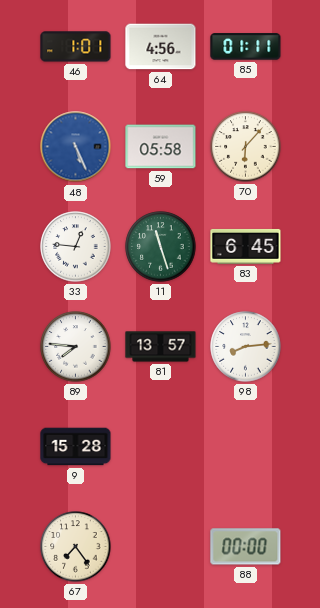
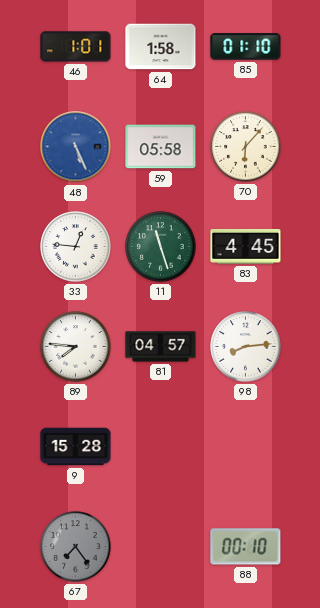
64: 4:56 -> 1:58 (161, 47)
85: 01:11 -> 01:10 (246, 47)
83: 6:45 -> 4:45 (246, 246)
81: 13:57 -> 04:57 (161, 347)
67 dial: cream -> grey (76, 547)
88: 00:00 -> 00:10 (246, 547)
